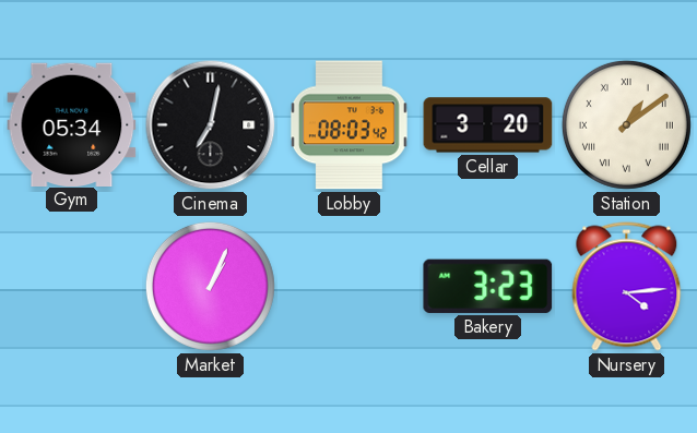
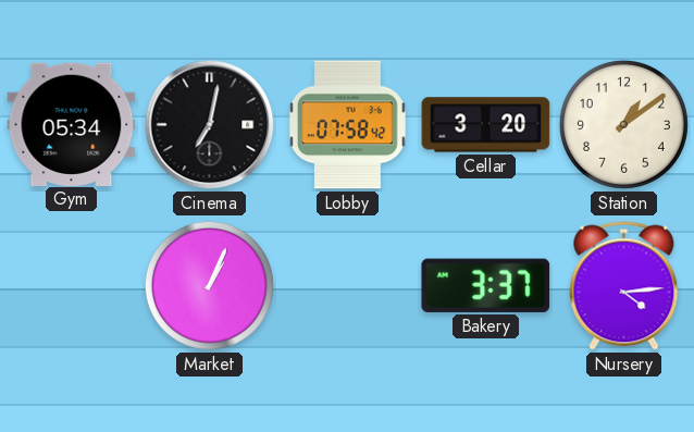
Lobby: 08:03 -> 07:58 (347, 125)
Station numerals: Roman -> Arabic (623, 124)
Bakery: 3:23 -> 3:37 (486, 285)
